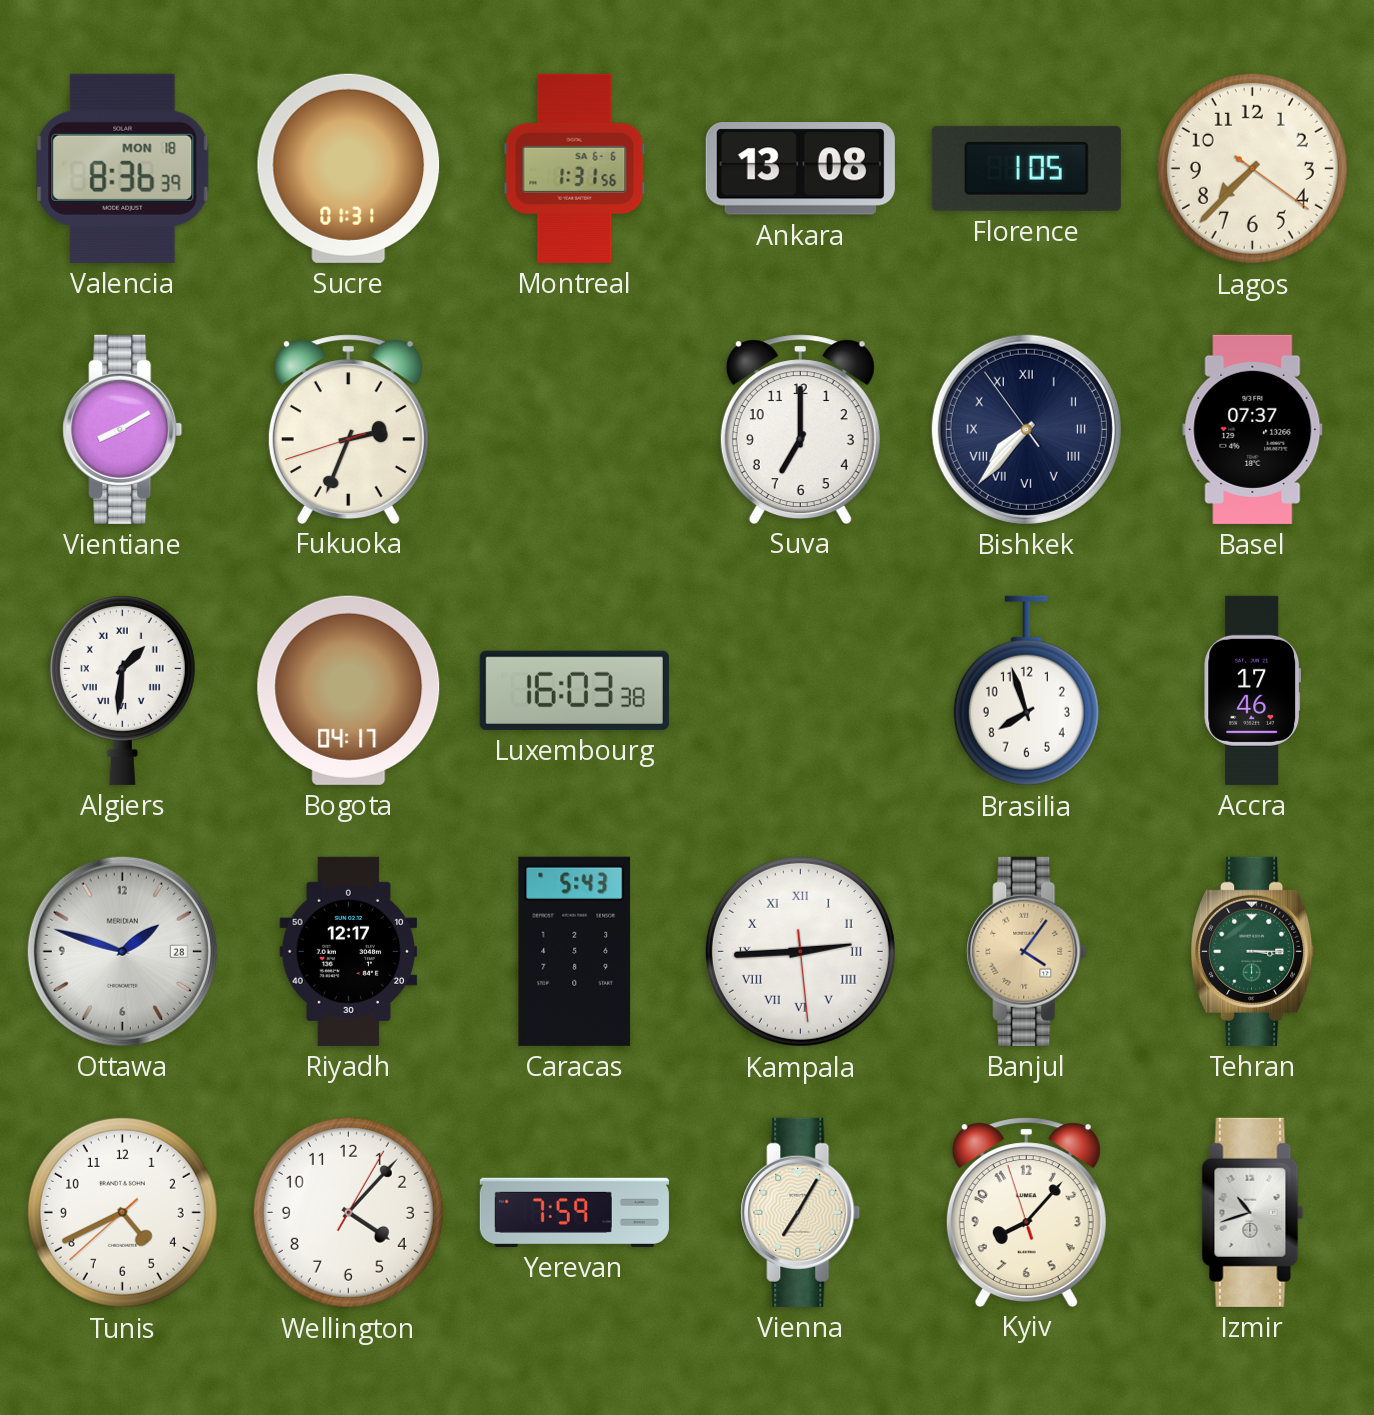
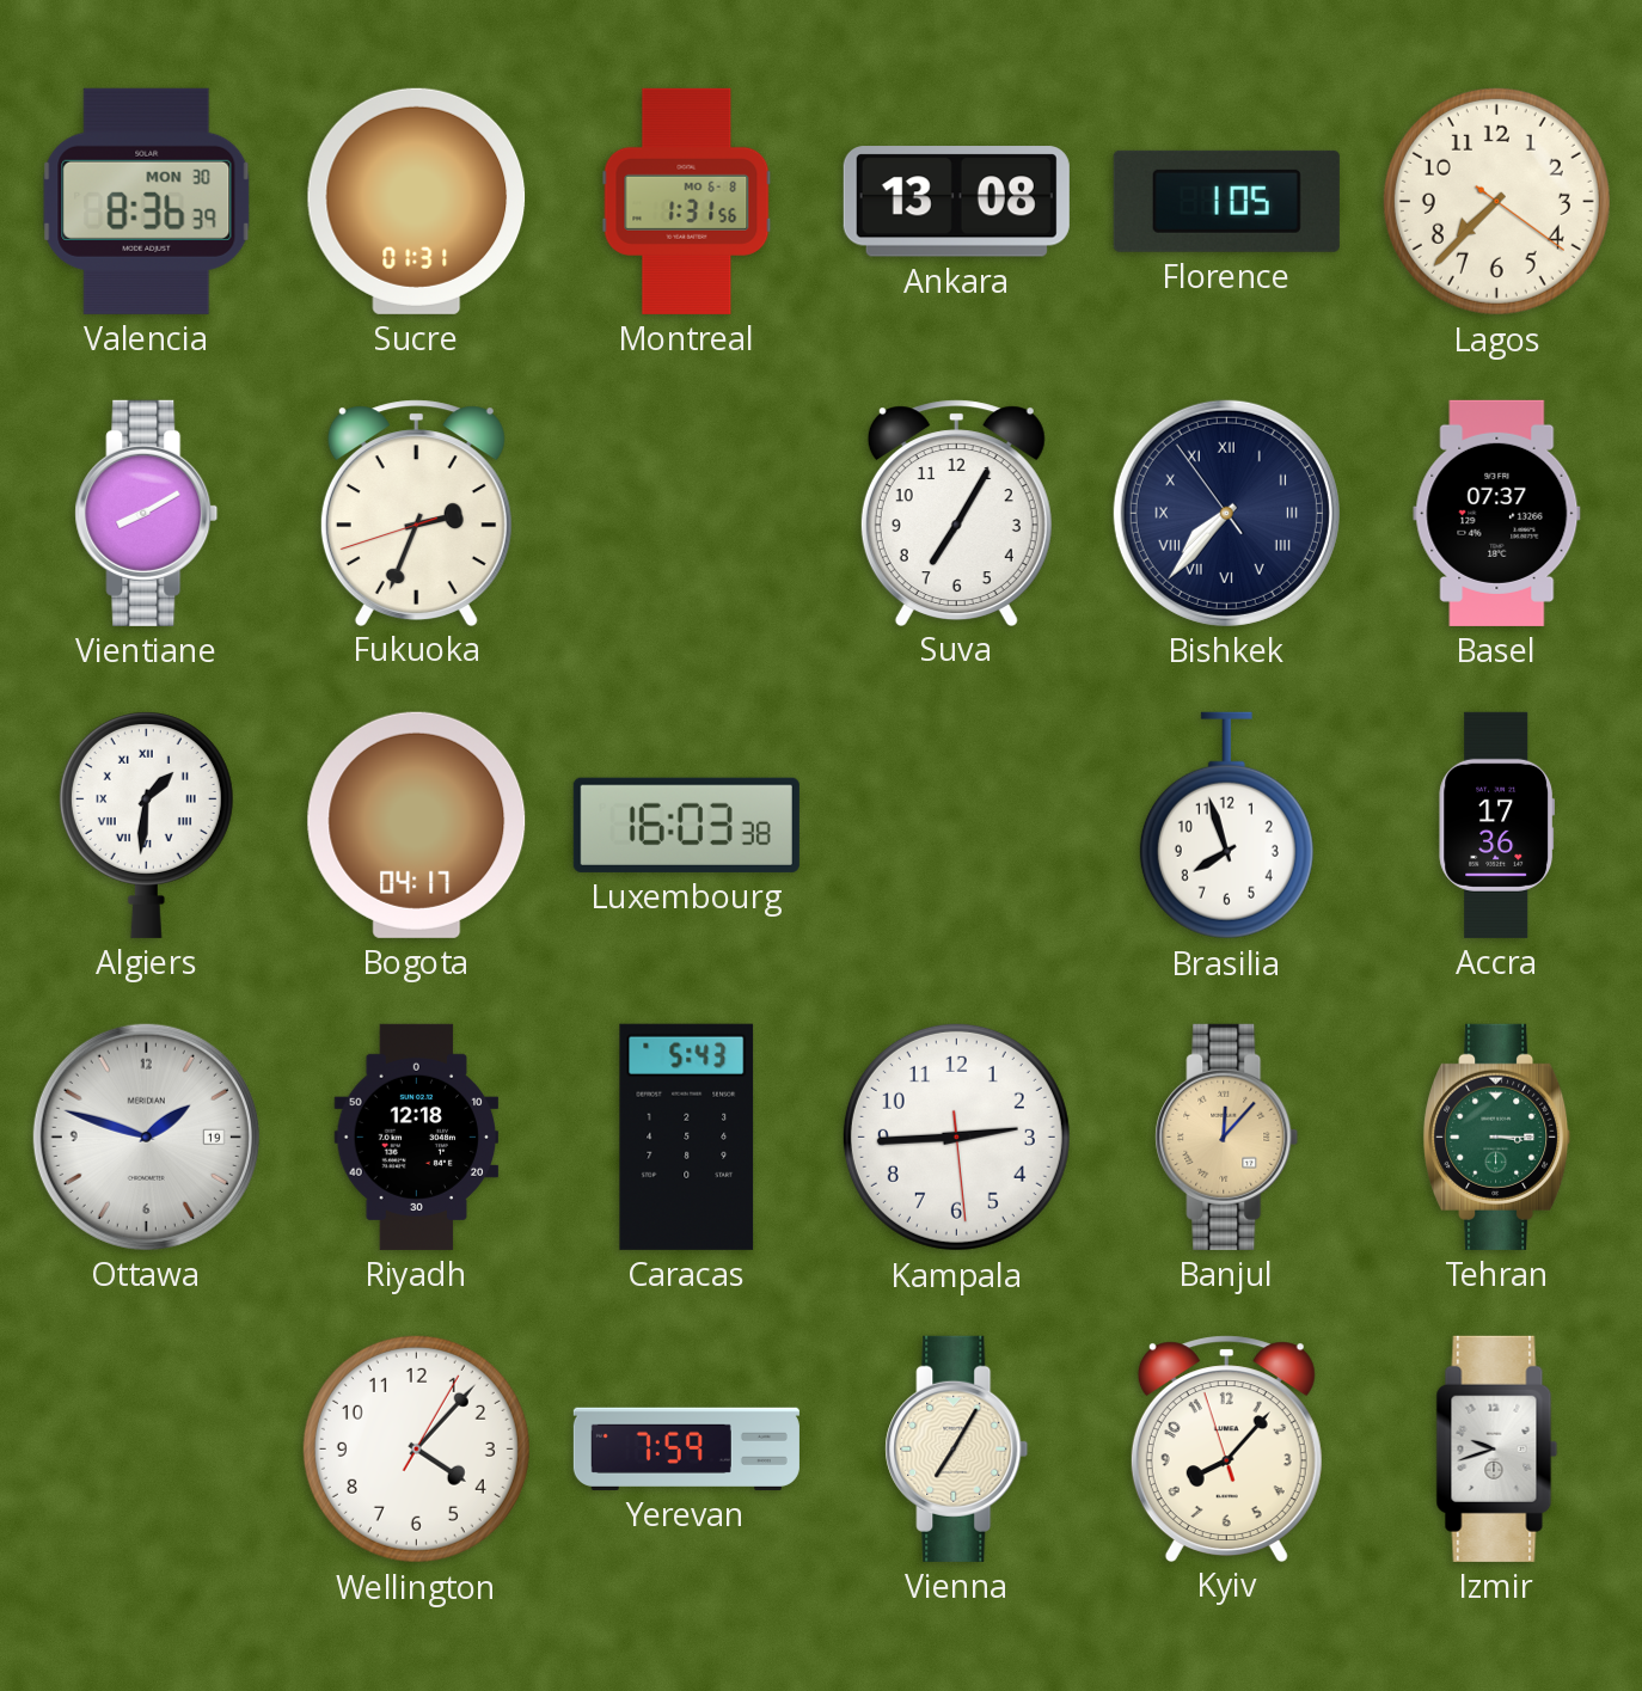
Valencia date: MON 18 -> MON 30 (147, 201)
Montreal date: SA 6-6 -> MO 6-8 (687, 201)
Suva: 7:00 -> 7:05 (956, 513)
Accra: 17:46 -> 17:36 (1497, 825)
Ottawa date: 28 -> 19 (146, 1136)
Riyadh: 12:17 -> 12:18 (417, 1136)
Kampala numerals: Roman -> Arabic (956, 1136)
Banjul: 4:06 -> 12:07 (1227, 1136)
Tunis: 4:40 -> none (122, 1212)
Izmir: 10:42 -> 9:42 (1497, 1448)
